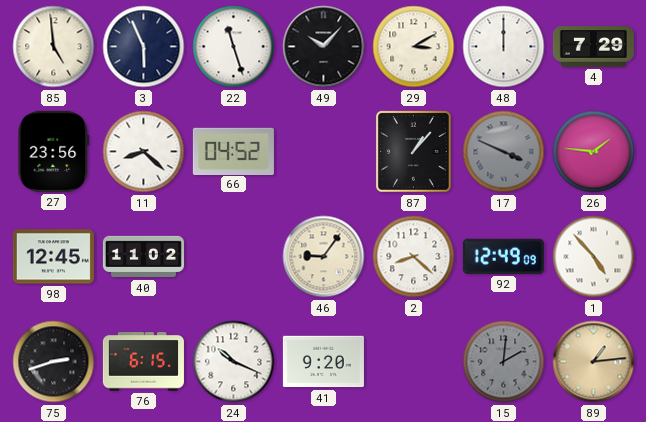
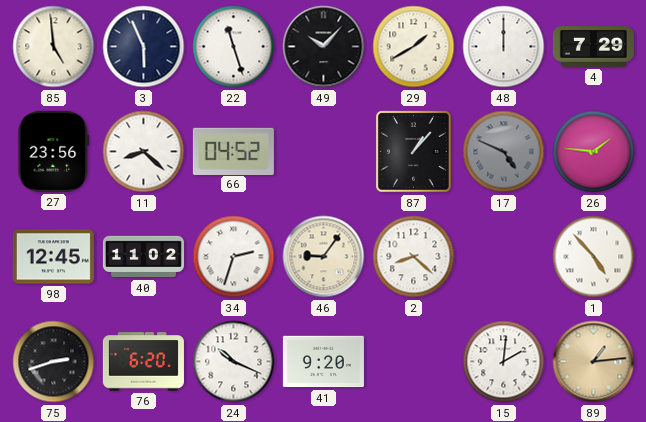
29: 3:10 -> 1:40 (414, 47)
17: 3:49 -> 4:49 (504, 152)
34: none -> 2:33 (234, 257)
92: 12:49 -> none (503, 256)
76: 6:15 -> 6:20 (143, 362)
15 dial: grey -> white (504, 362)
